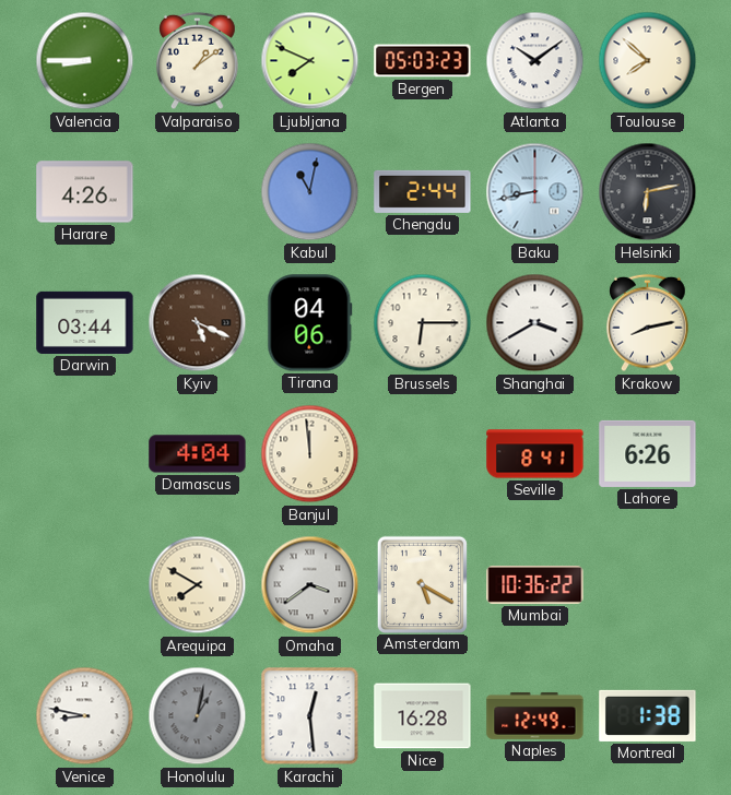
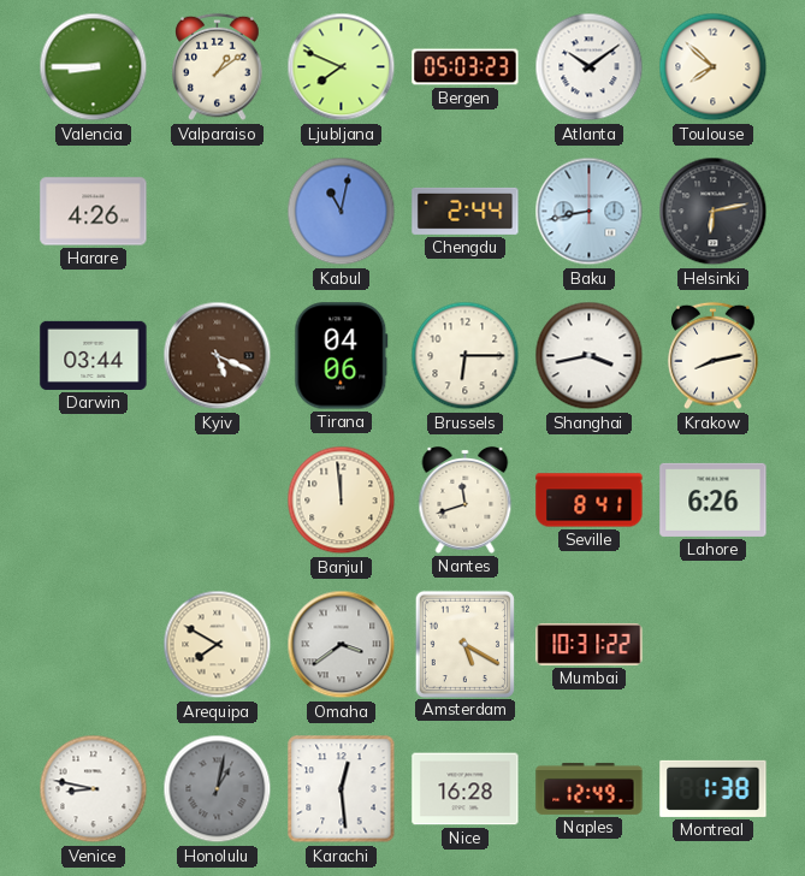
Shanghai: 3:40 -> 3:43 (590, 356)
Damascus: 4:04 -> none (198, 454)
Nantes: none -> 11:42 (466, 501)
Mumbai: 10:36 -> 10:31 (590, 645)
